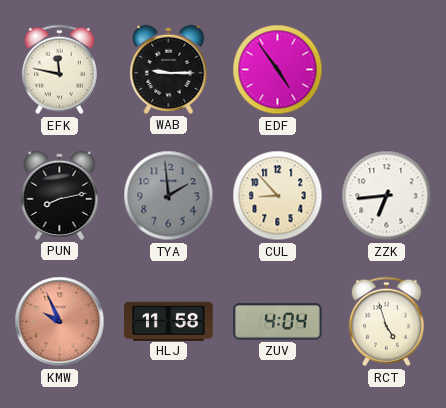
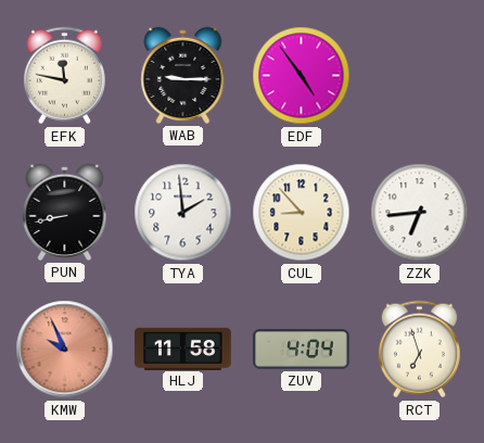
PUN: 8:13 -> 8:43 (65, 212)
TYA dial: grey -> white (183, 213)
RCT: 4:57 -> 6:57 (419, 350)
